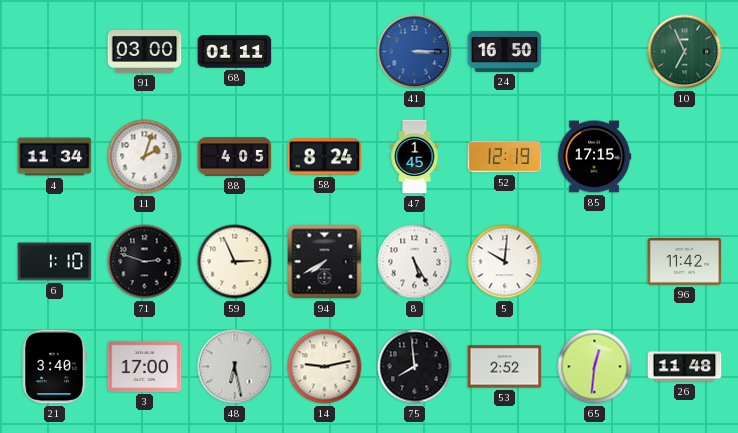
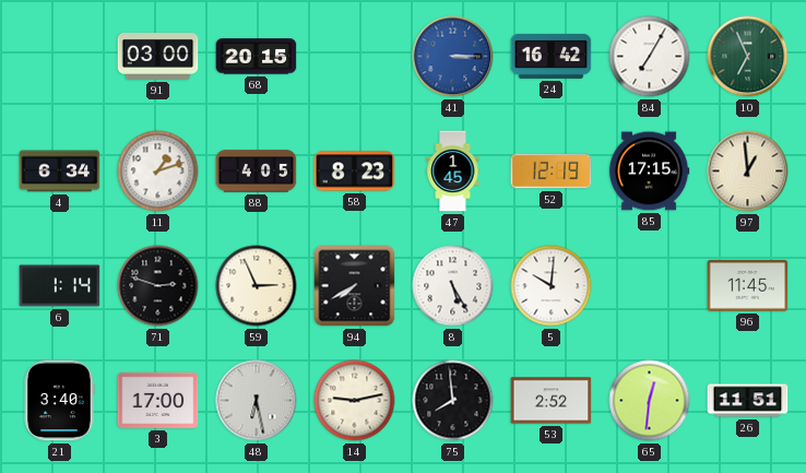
68: 01:11 -> 20:15 (257, 57)
24: 16:50 -> 16:42 (552, 56)
84: none -> 7:05 (650, 57)
4: 11:34 -> 6:34 (60, 172)
11: 2:03 -> 1:12 (158, 172)
58: 8:24 -> 8:23 (355, 172)
97: none -> 12:59 (748, 172)
6: 1:10 -> 1:14 (60, 286)
96: 11:42 -> 11:45 (748, 285)
26: 11:48 -> 11:51 (748, 401)
